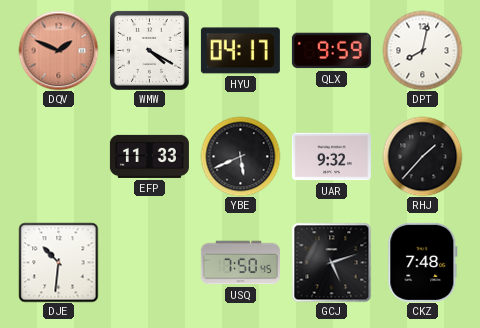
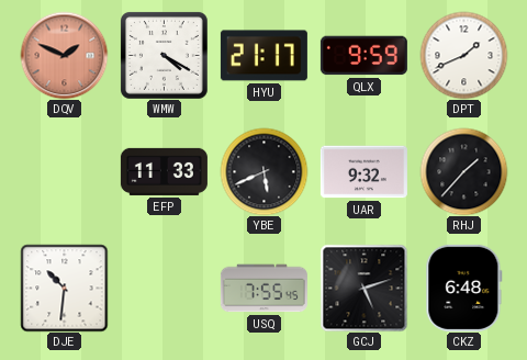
HYU: 04:17 -> 21:17 (263, 56)
DPT: 8:02 -> 1:41 (463, 55)
USQ: 7:50 -> 7:55 (263, 289)
CKZ: 7:48 -> 6:48 (464, 288)
